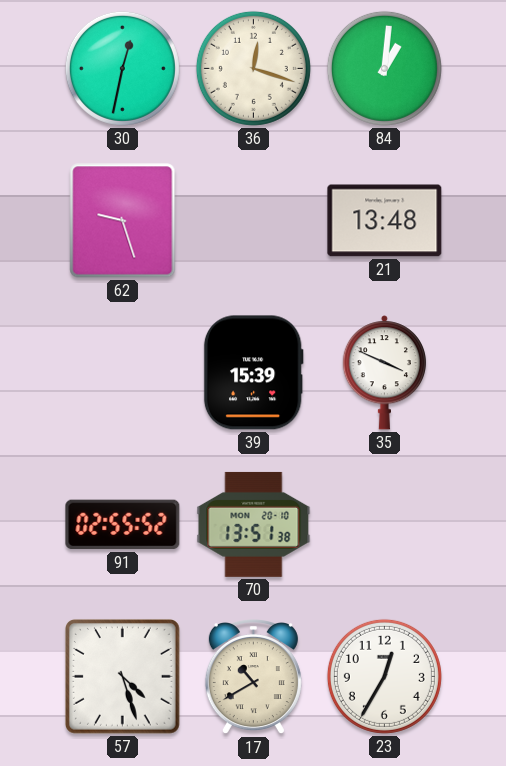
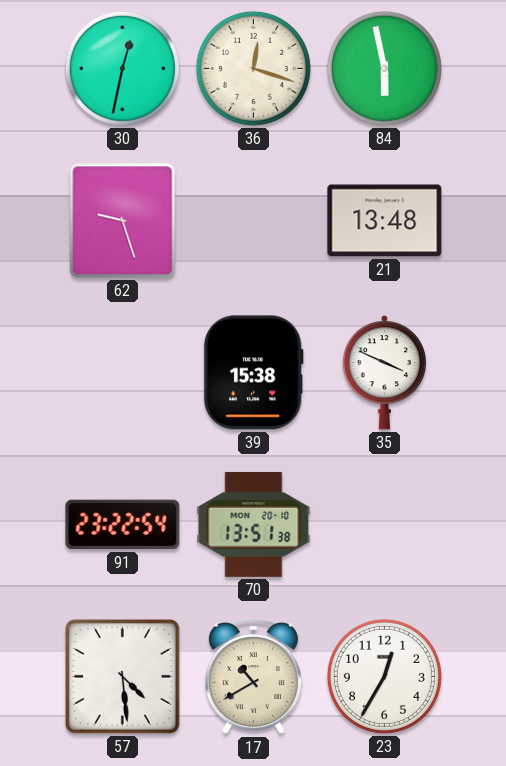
84: 1:01 -> 5:58 (384, 68)
39: 15:39 -> 15:38 (253, 373)
91: 02:55 -> 23:22 (123, 525)
57: 4:27 -> 4:29 (122, 676)
